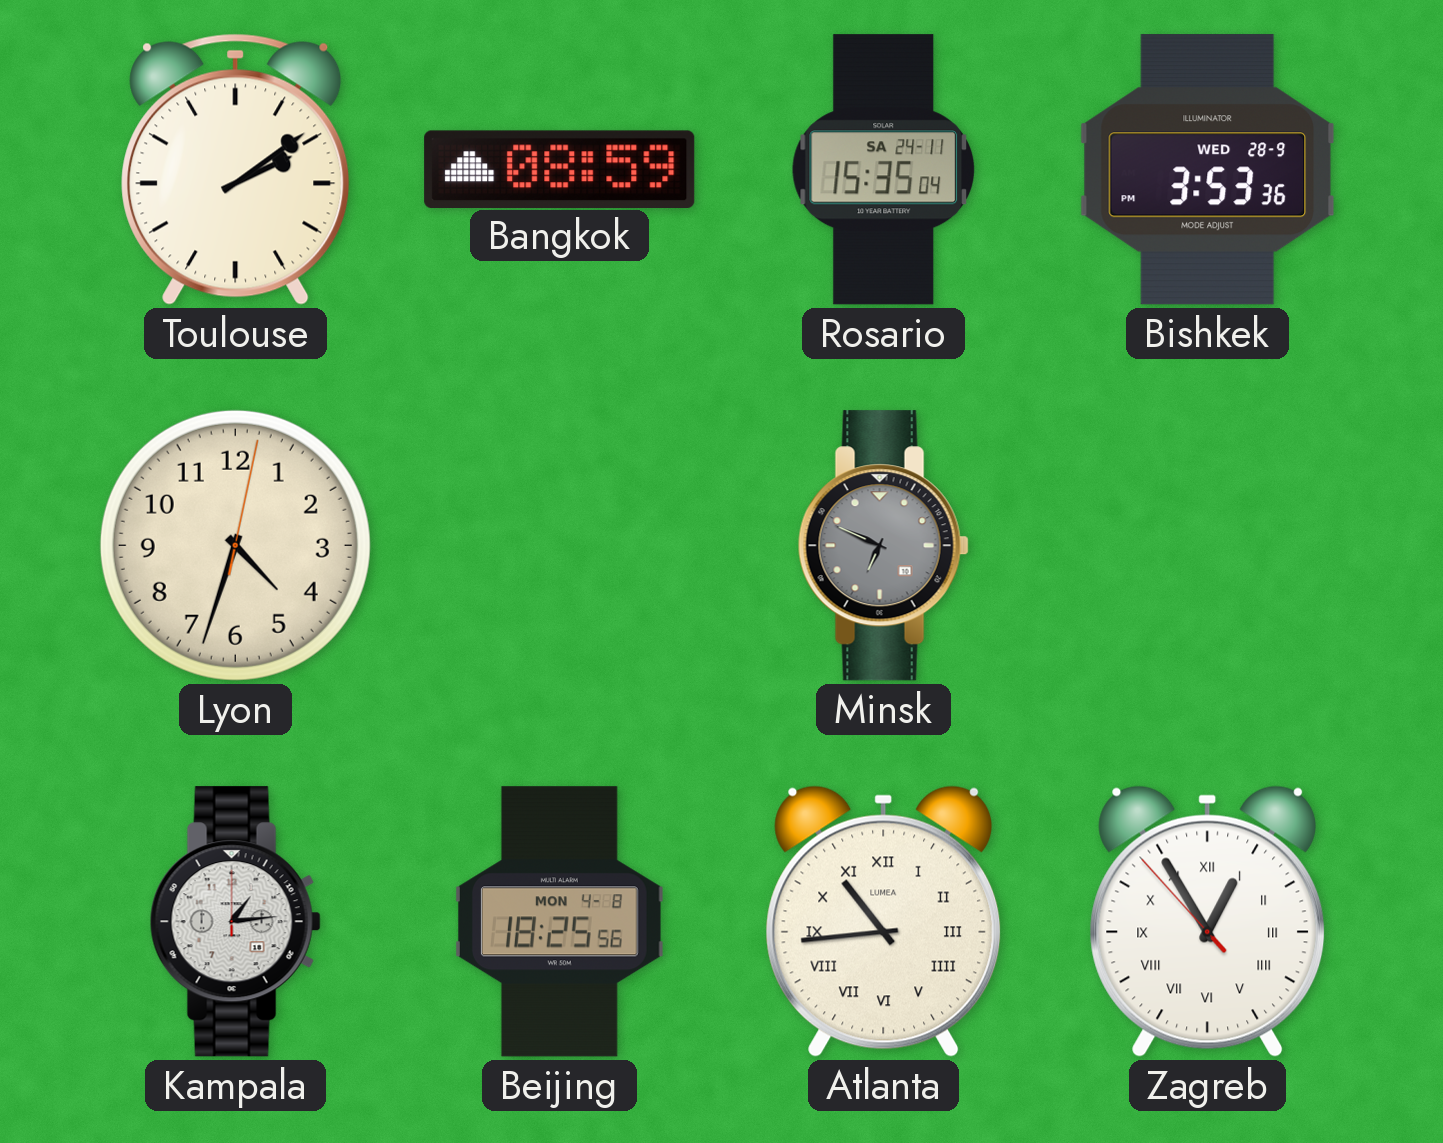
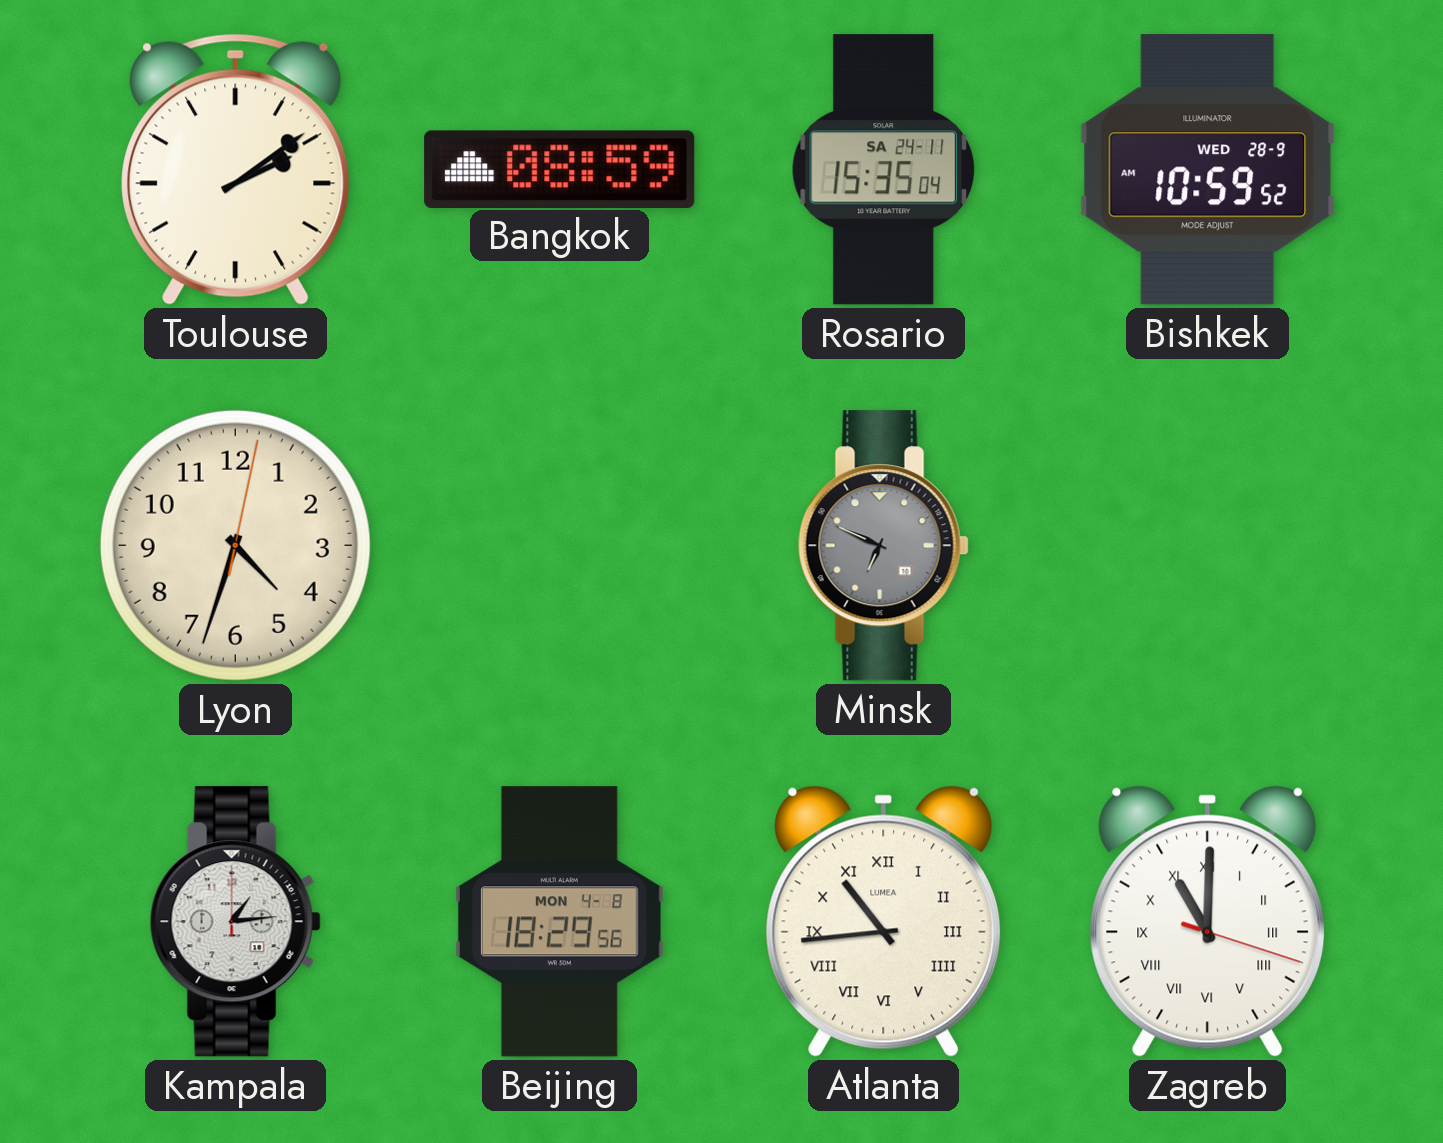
Bishkek: 3:53 -> 10:59 (1207, 170)
Beijing: 18:25 -> 18:29 (560, 922)
Zagreb: 12:54 -> 11:00 (1208, 921)
